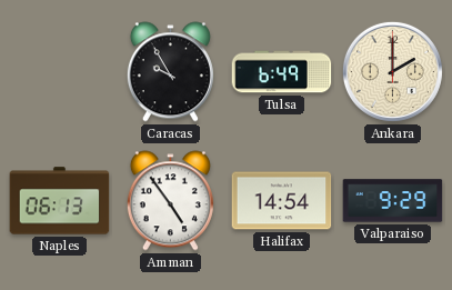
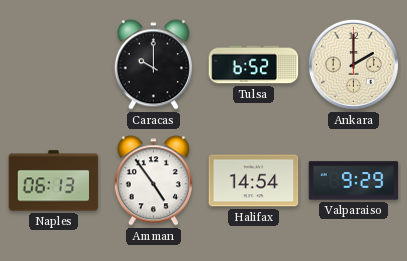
Caracas: 9:55 -> 10:00 (153, 65)
Tulsa: 6:49 -> 6:52 (254, 65)
